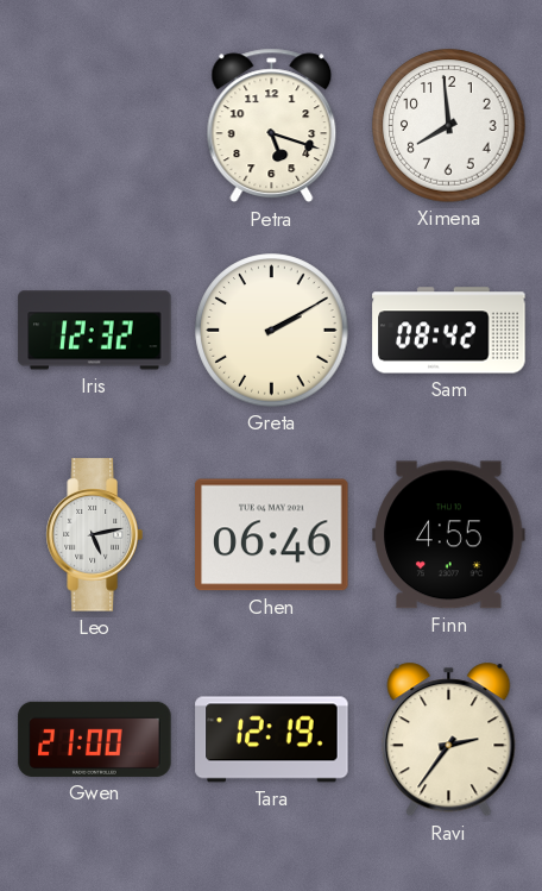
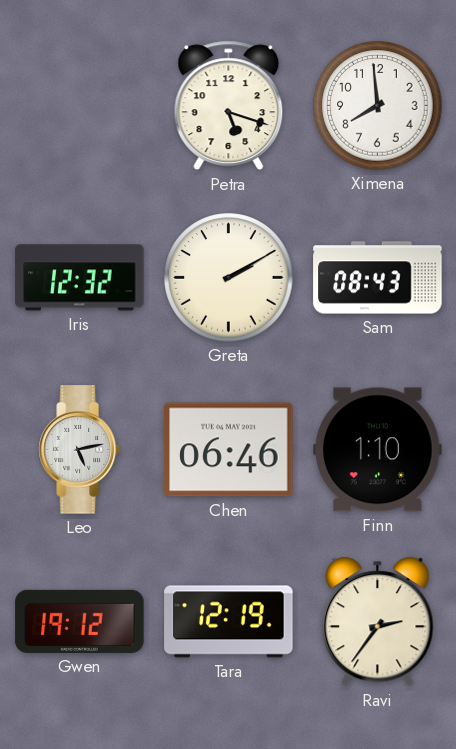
Sam: 08:42 -> 08:43 (378, 278)
Finn: 4:55 -> 1:10 (378, 450)
Gwen: 21:00 -> 19:12 (80, 621)
